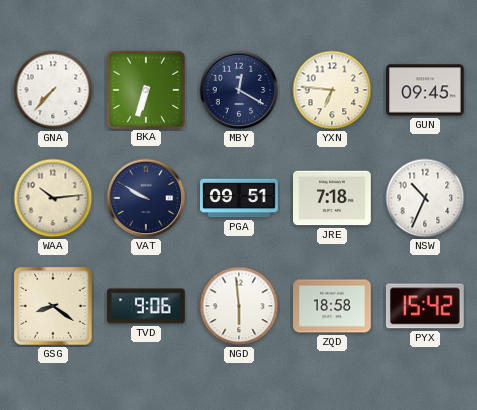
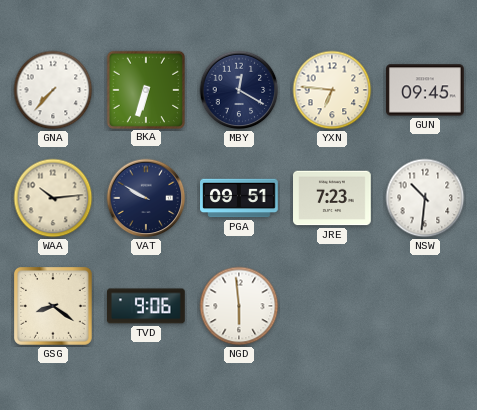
JRE: 7:18 -> 7:23 (333, 198)
NSW: 10:34 -> 10:31 (425, 198)
ZQD: 18:58 -> none (333, 306)
PYX: 15:42 -> none (425, 306)
